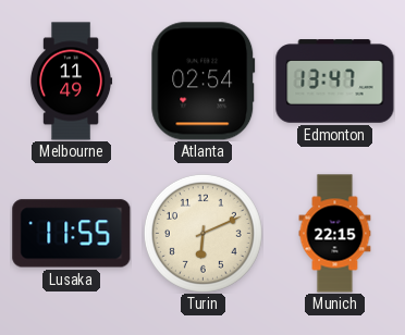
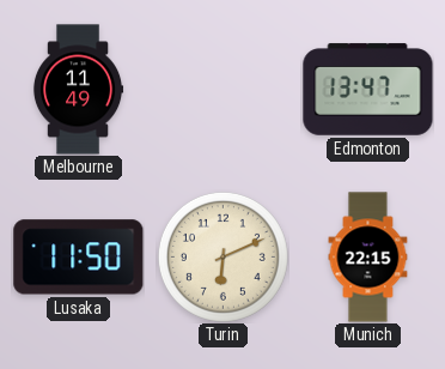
Atlanta: 02:54 -> none (204, 82)
Lusaka: 11:55 -> 11:50 (79, 258)
